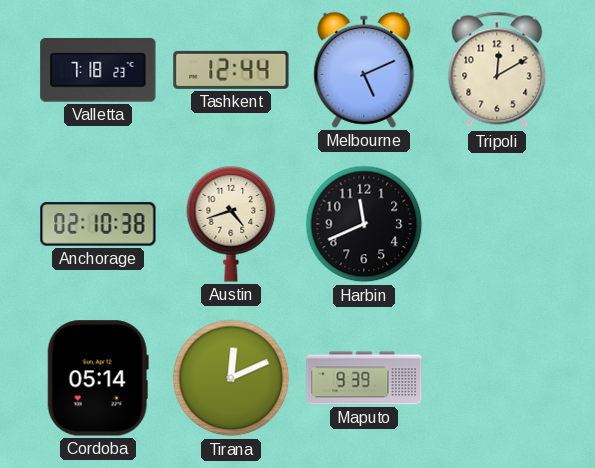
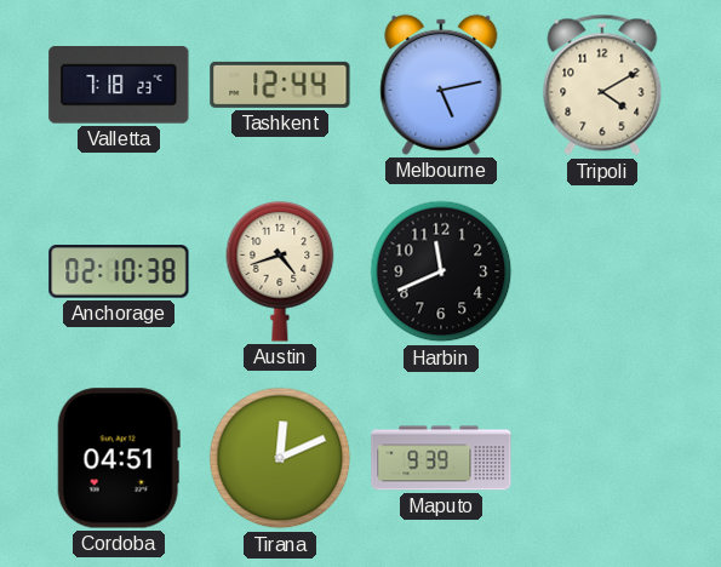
Melbourne: 5:11 -> 5:13 (441, 85)
Tripoli: 12:10 -> 4:10 (602, 85)
Cordoba: 05:14 -> 04:51 (119, 458)
